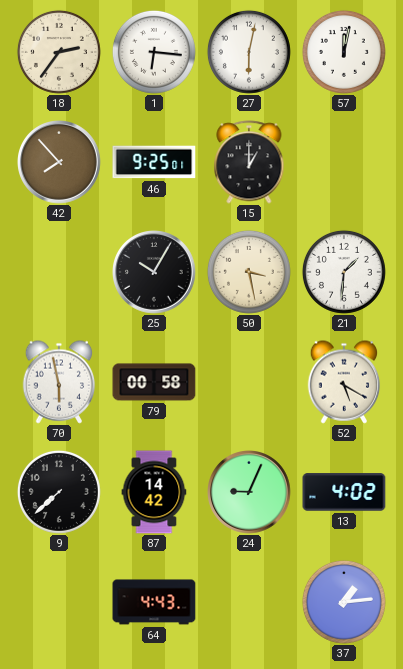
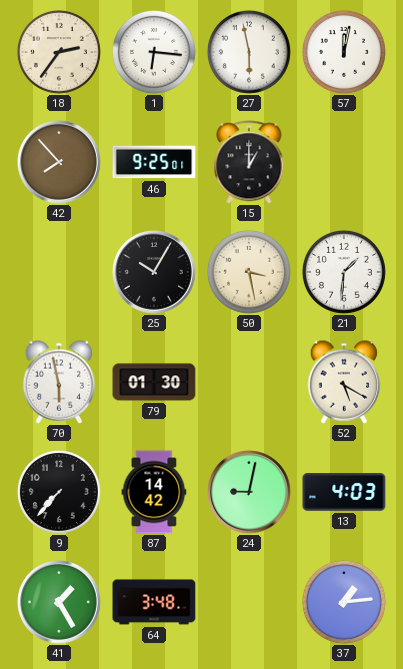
27: 6:02 -> 5:58 (249, 52)
79: 00:58 -> 01:30 (154, 382)
9: 7:38 -> 7:37 (59, 492)
24: 9:04 -> 9:02 (250, 493)
13: 4:02 -> 4:03 (344, 492)
41: none -> 1:25 (60, 603)
64: 4:43 -> 3:48 (154, 602)
